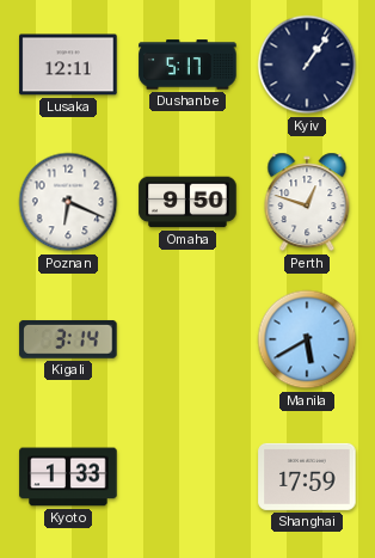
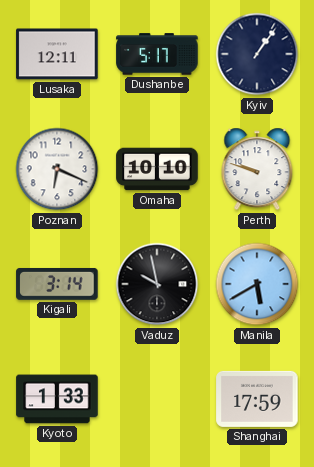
Omaha: 9:50 -> 10:10 (157, 169)
Perth: 12:48 -> 9:48 (257, 169)
Vaduz: none -> 9:58 (157, 284)
